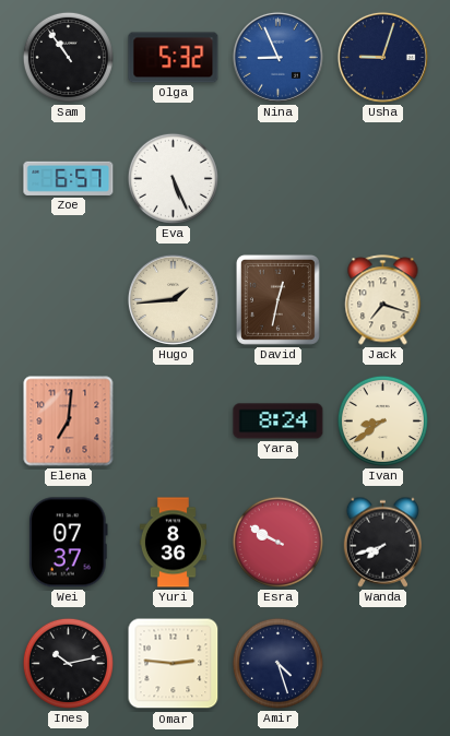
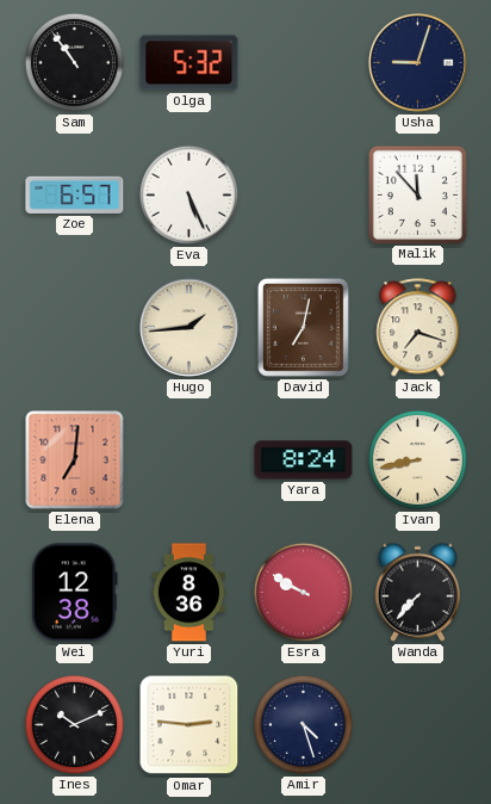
Nina: 8:56 -> none (277, 57)
Malik: none -> 11:53 (417, 194)
David: 12:32 -> 7:02 (303, 327)
Ivan: 8:39 -> 8:43 (417, 459)
Wei: 07:37 -> 12:38 (74, 593)
Wanda: 7:42 -> 7:37 (417, 592)
Ines: 10:13 -> 10:11 (74, 724)
